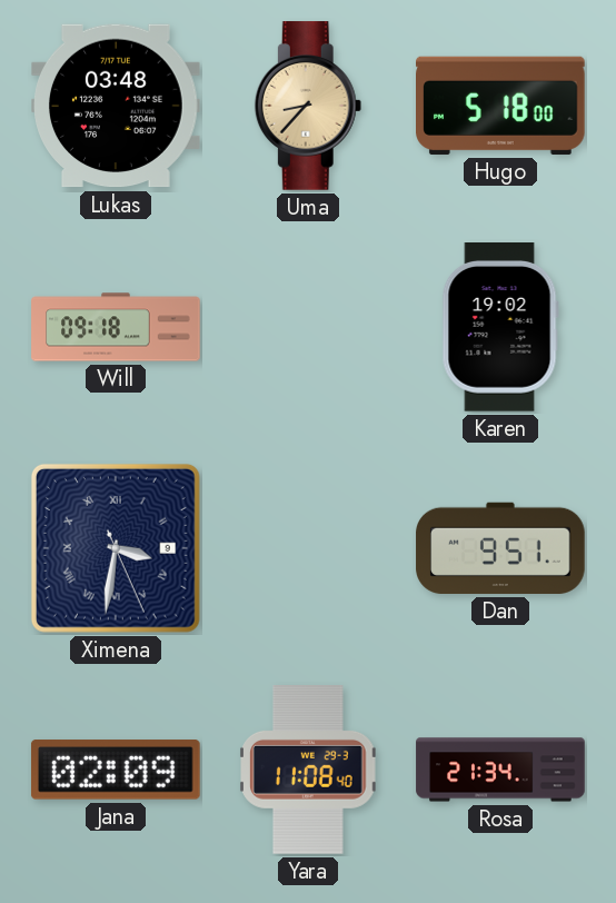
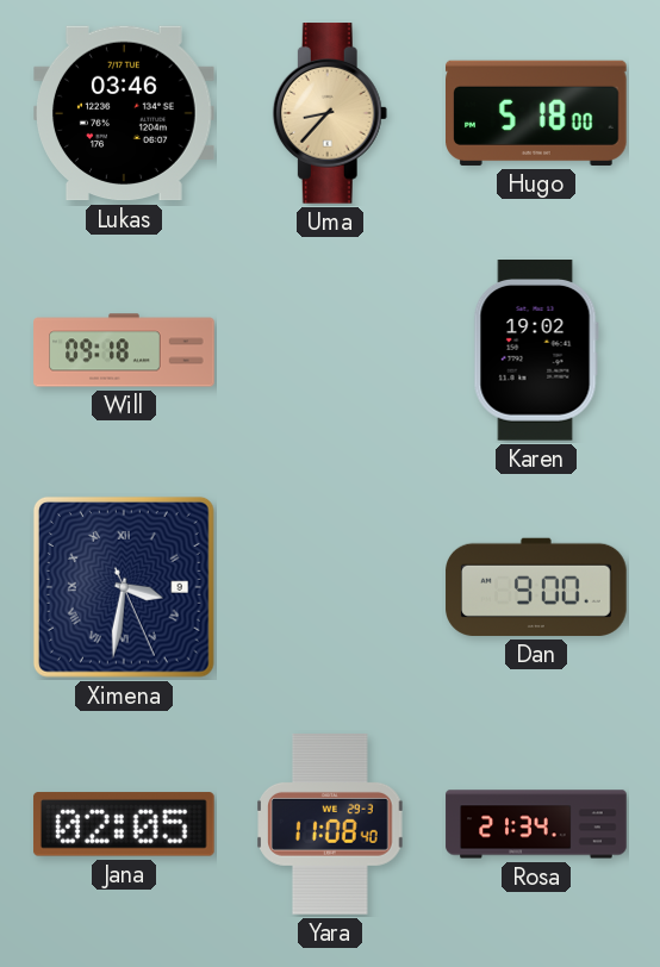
Lukas: 03:48 -> 03:46 (125, 113)
Dan: 9:51 -> 9:00 (536, 587)
Jana: 02:09 -> 02:05 (124, 824)
